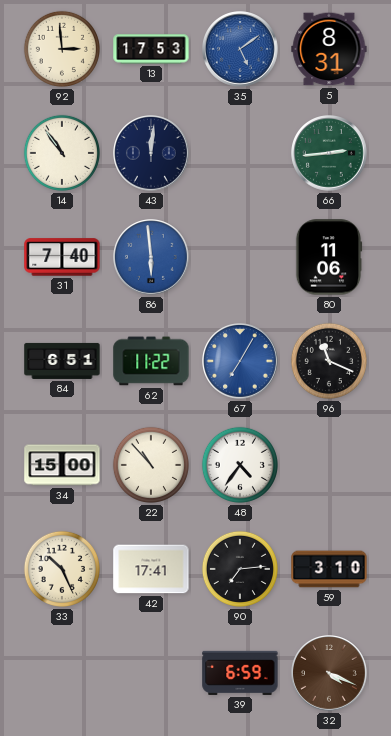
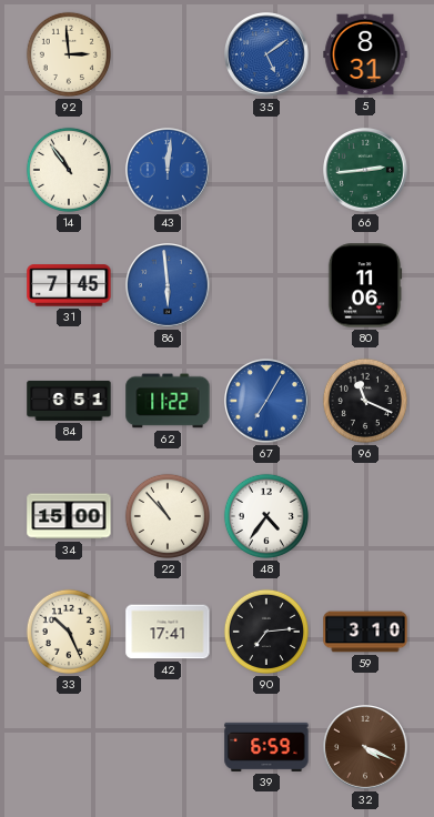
13: 17:53 -> none (151, 49)
43 dial: navy -> blue (169, 171)
31: 7:40 -> 7:45 (69, 285)
